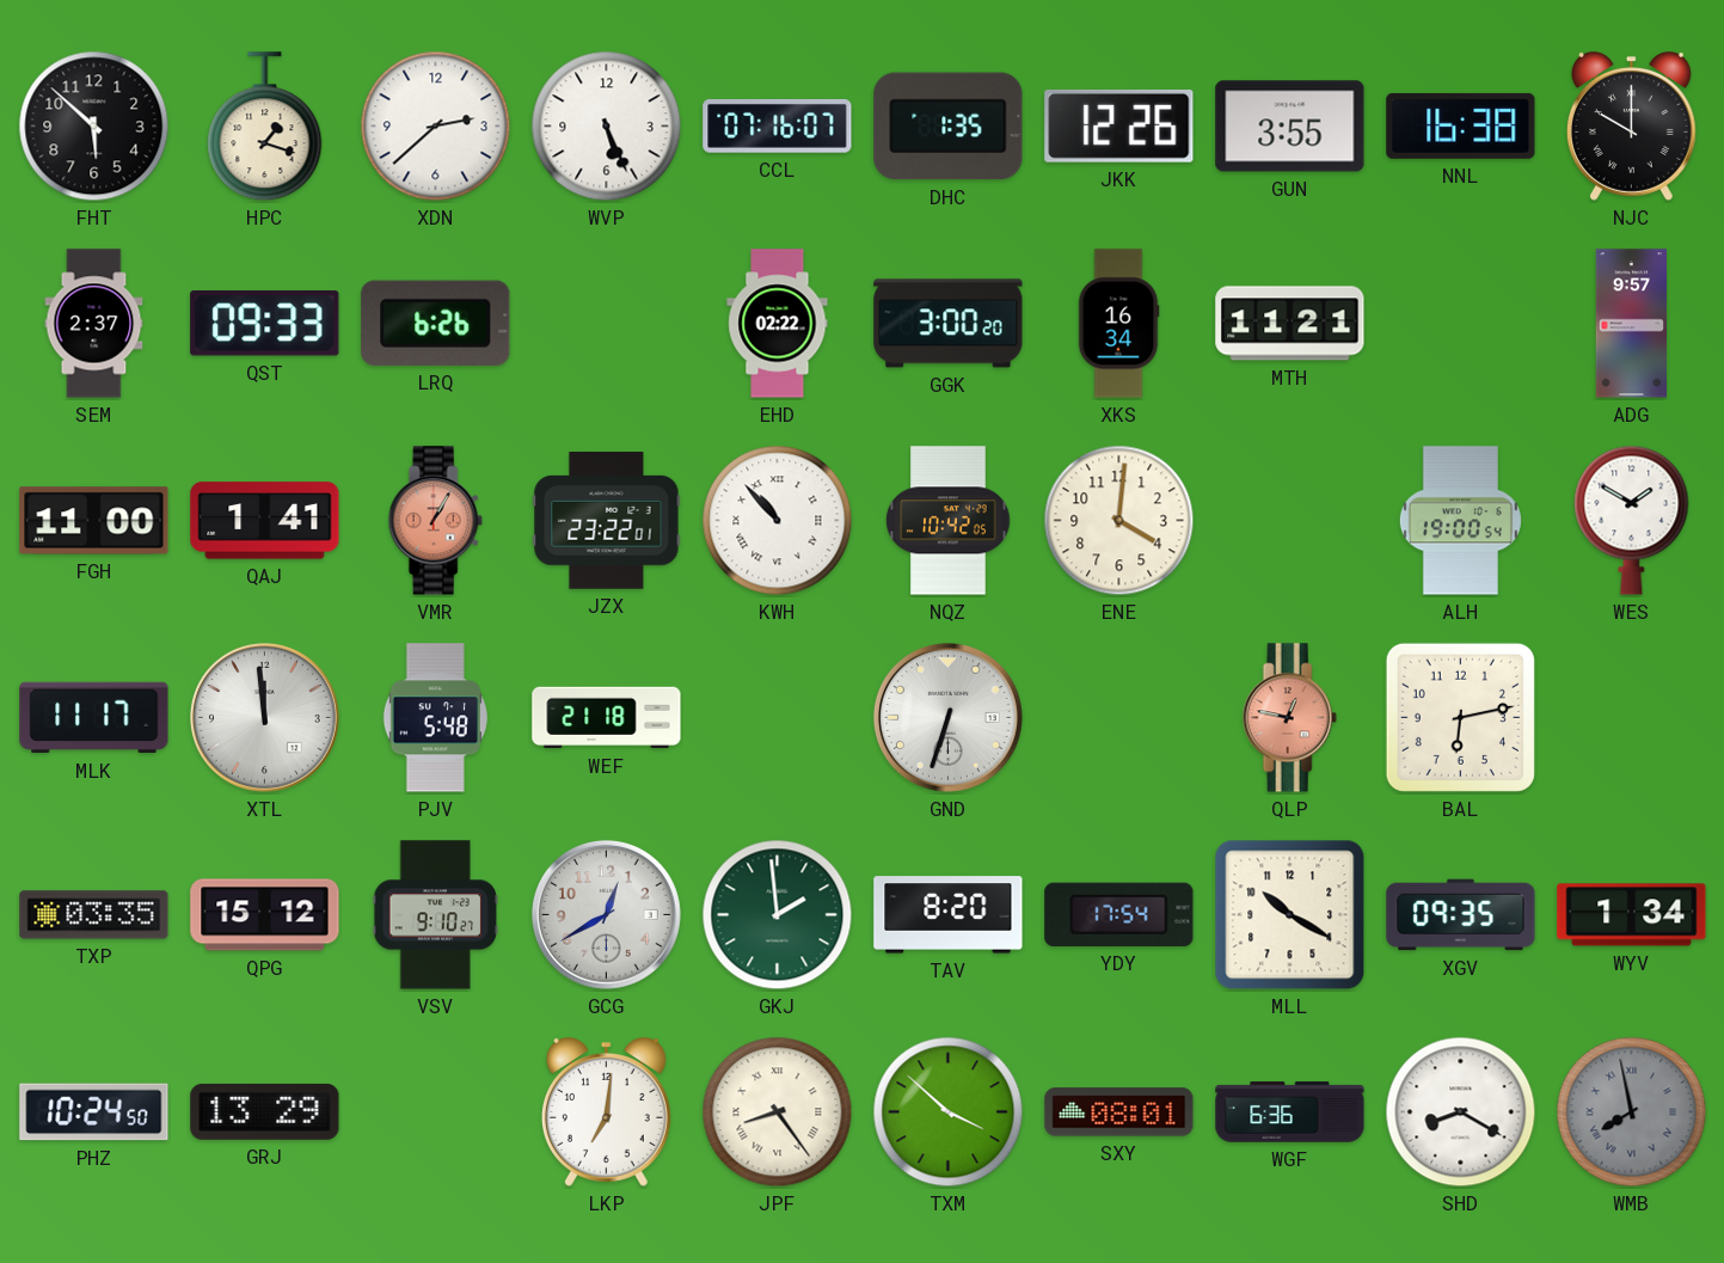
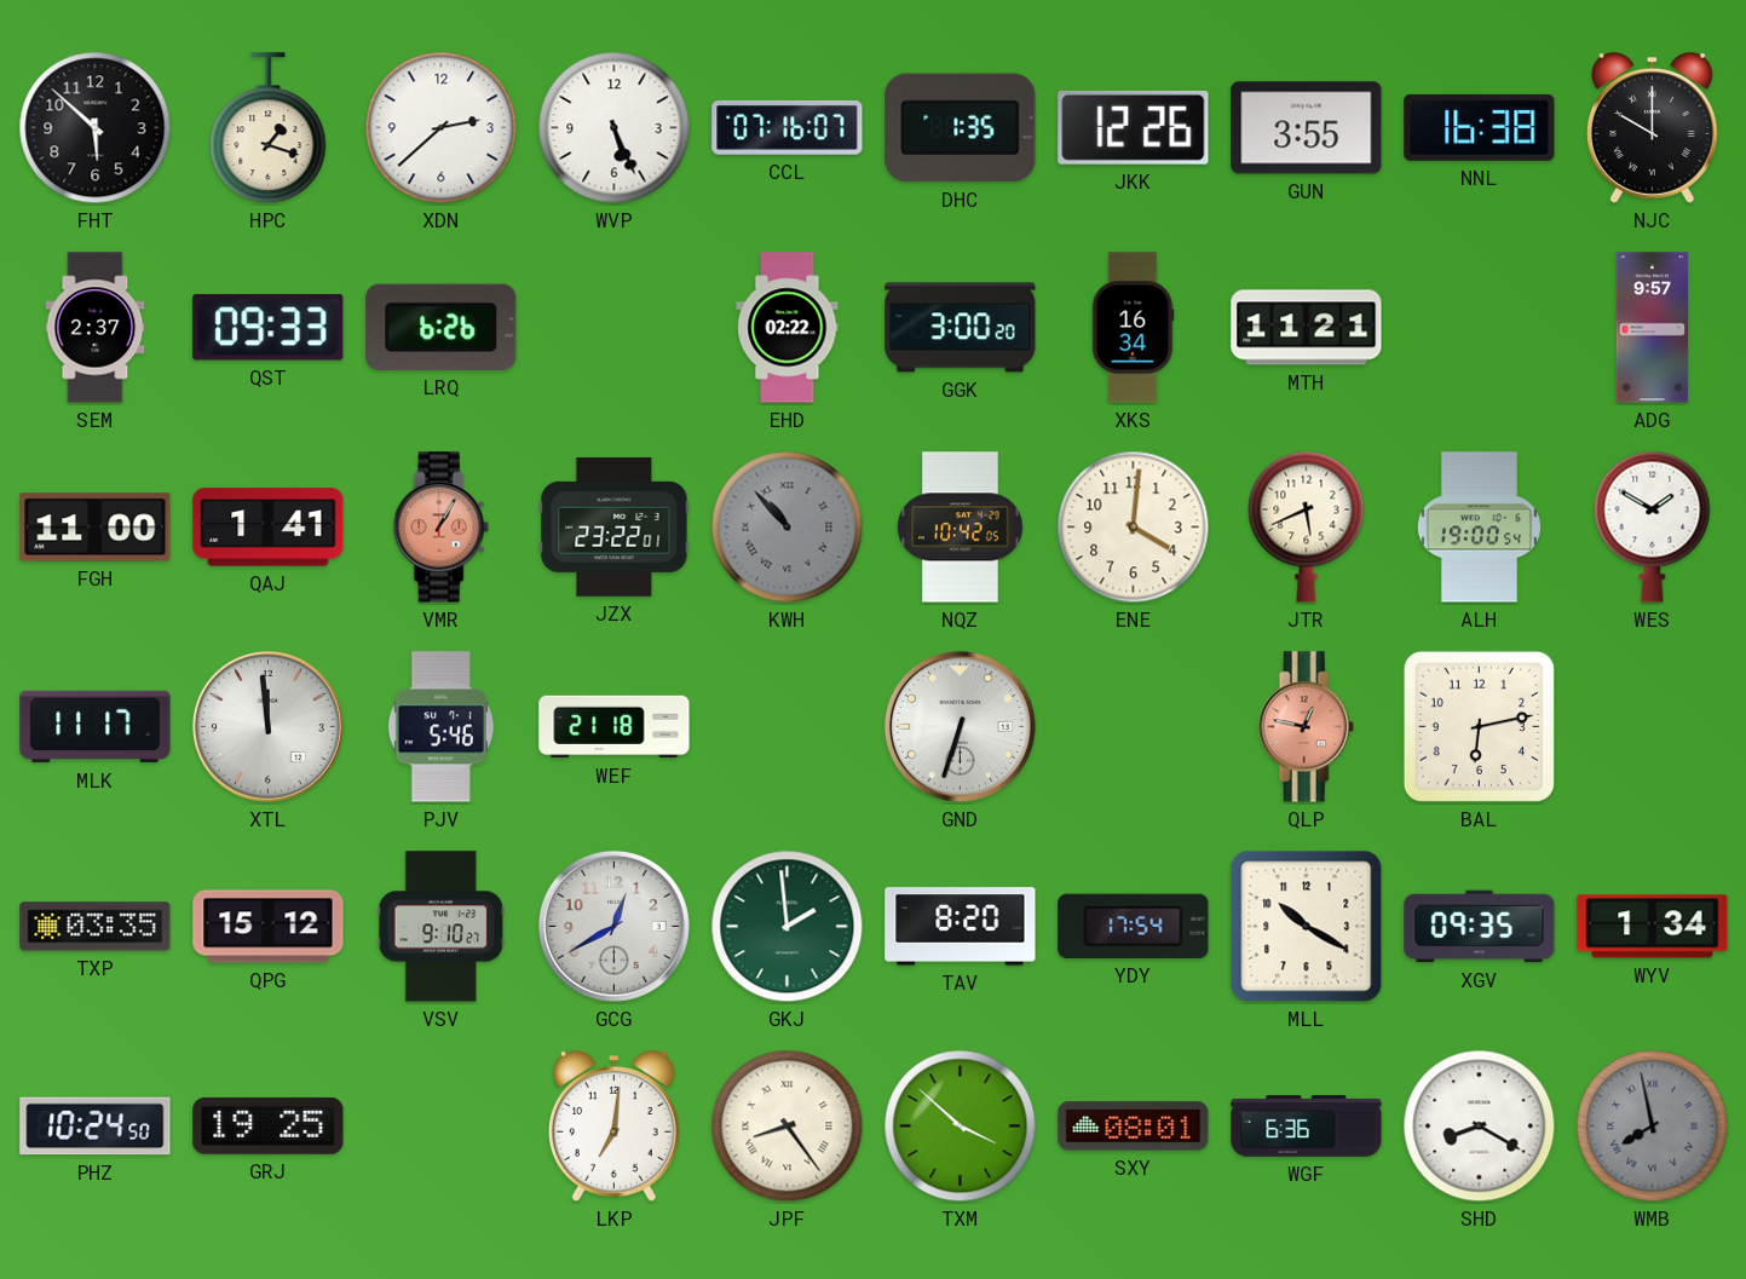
KWH dial: white -> grey (788, 528)
JTR: none -> 5:41 (1307, 526)
PJV: 5:48 -> 5:46 (440, 727)
GRJ: 13:29 -> 19:25 (269, 1125)
